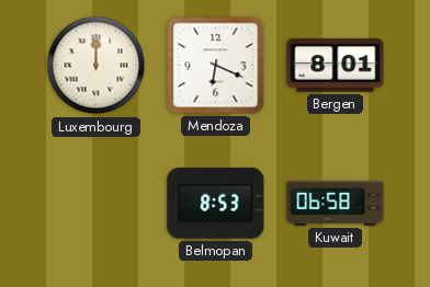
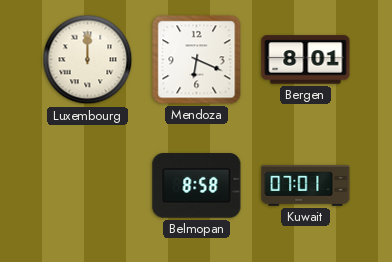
Belmopan: 8:53 -> 8:58 (197, 186)
Kuwait: 06:58 -> 07:01 (306, 186)
